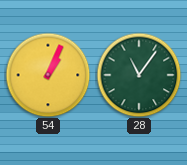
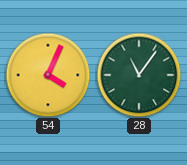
54: 1:04 -> 4:04 (48, 75)
